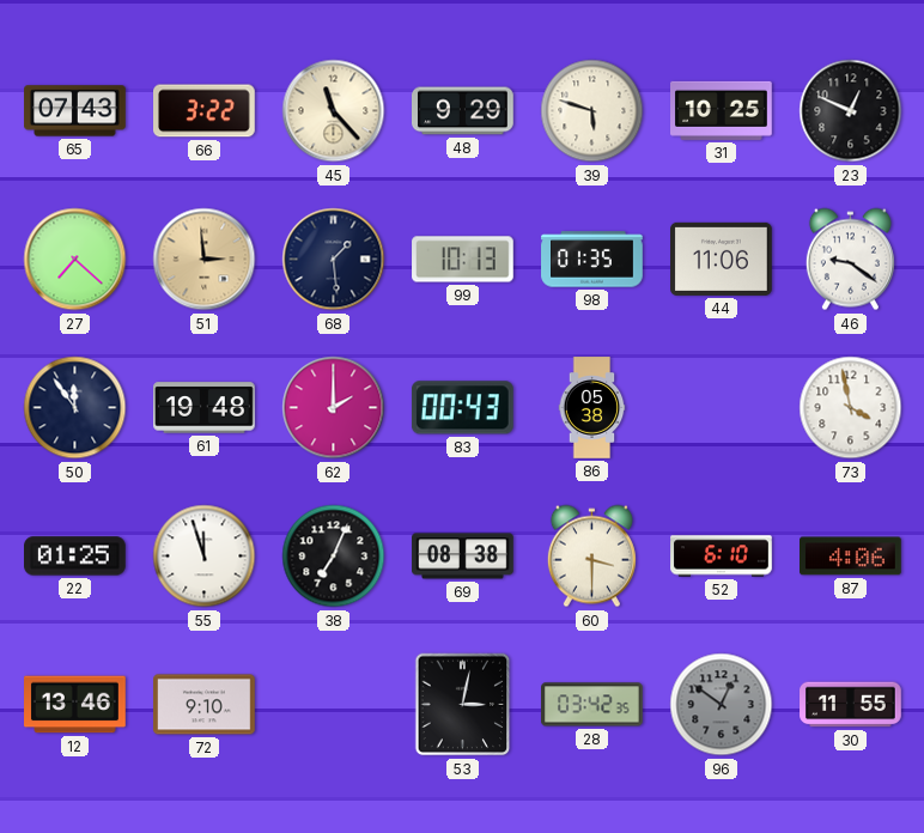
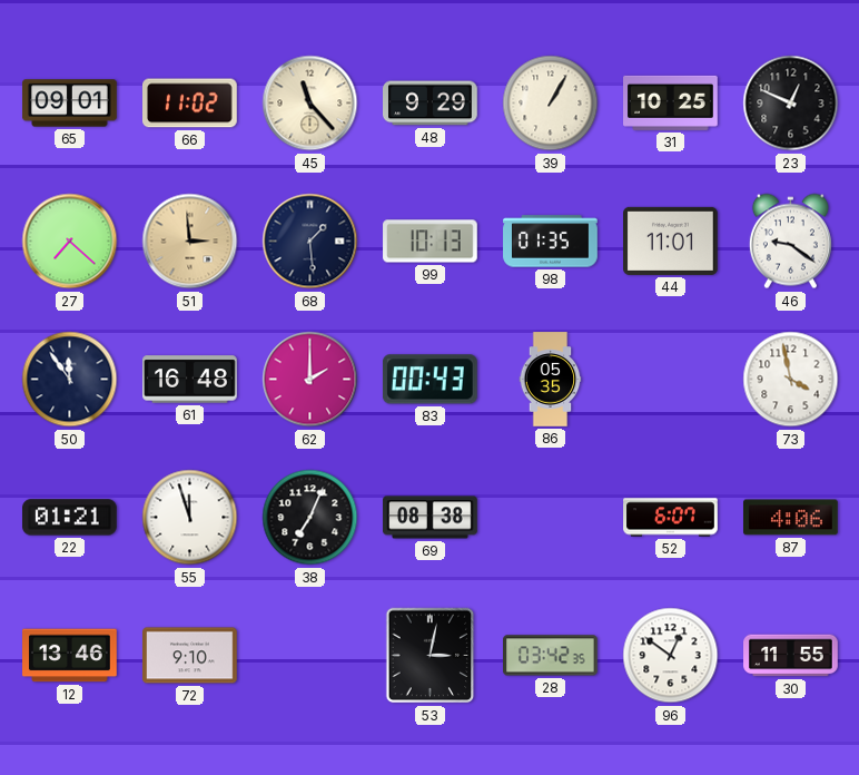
65: 07:43 -> 09:01 (70, 104)
66: 3:22 -> 11:02 (190, 104)
39: 5:48 -> 1:05 (551, 104)
44: 11:06 -> 11:01 (671, 241)
61: 19:48 -> 16:48 (190, 380)
86: 05:38 -> 05:35 (551, 380)
22: 01:25 -> 01:21 (70, 518)
60: 3:30 -> none (591, 557)
52: 6:10 -> 6:07 (671, 518)
96 dial: grey -> white (671, 656)
